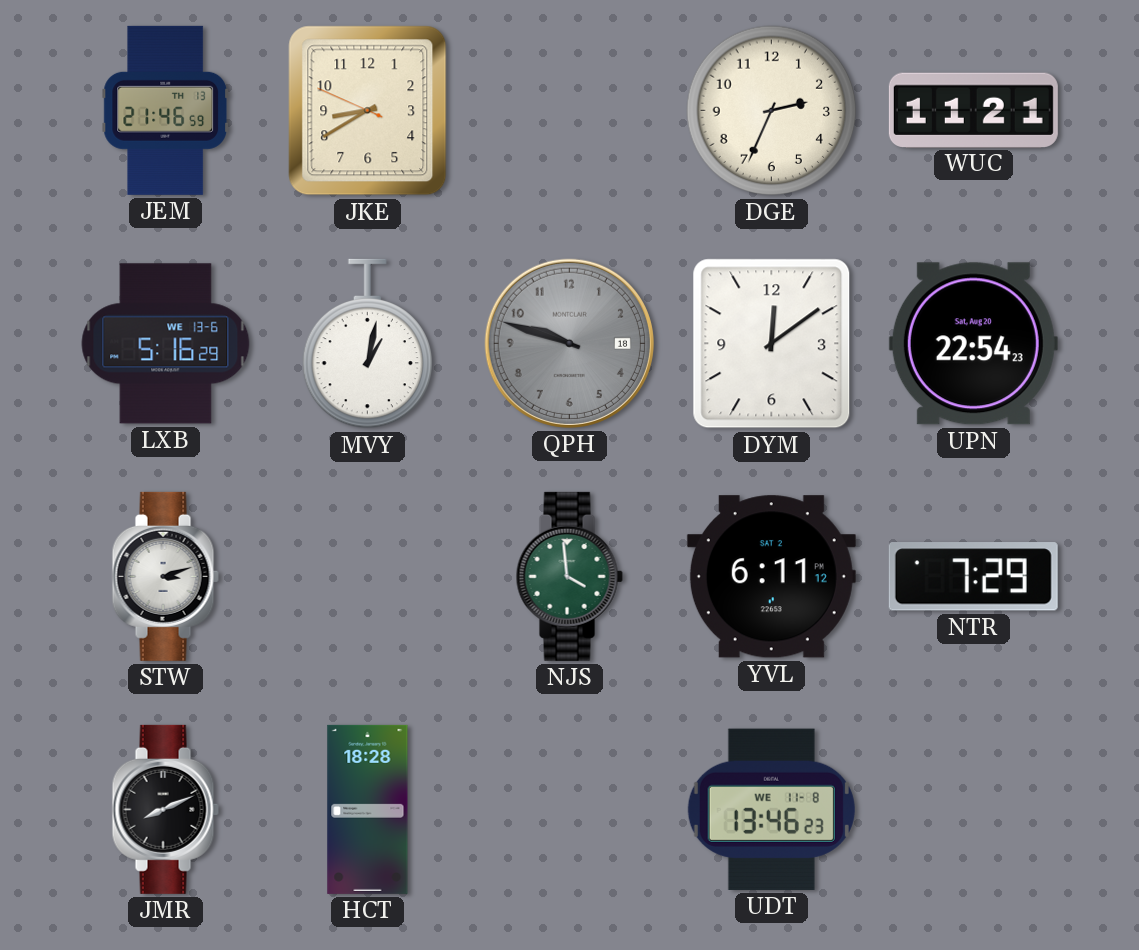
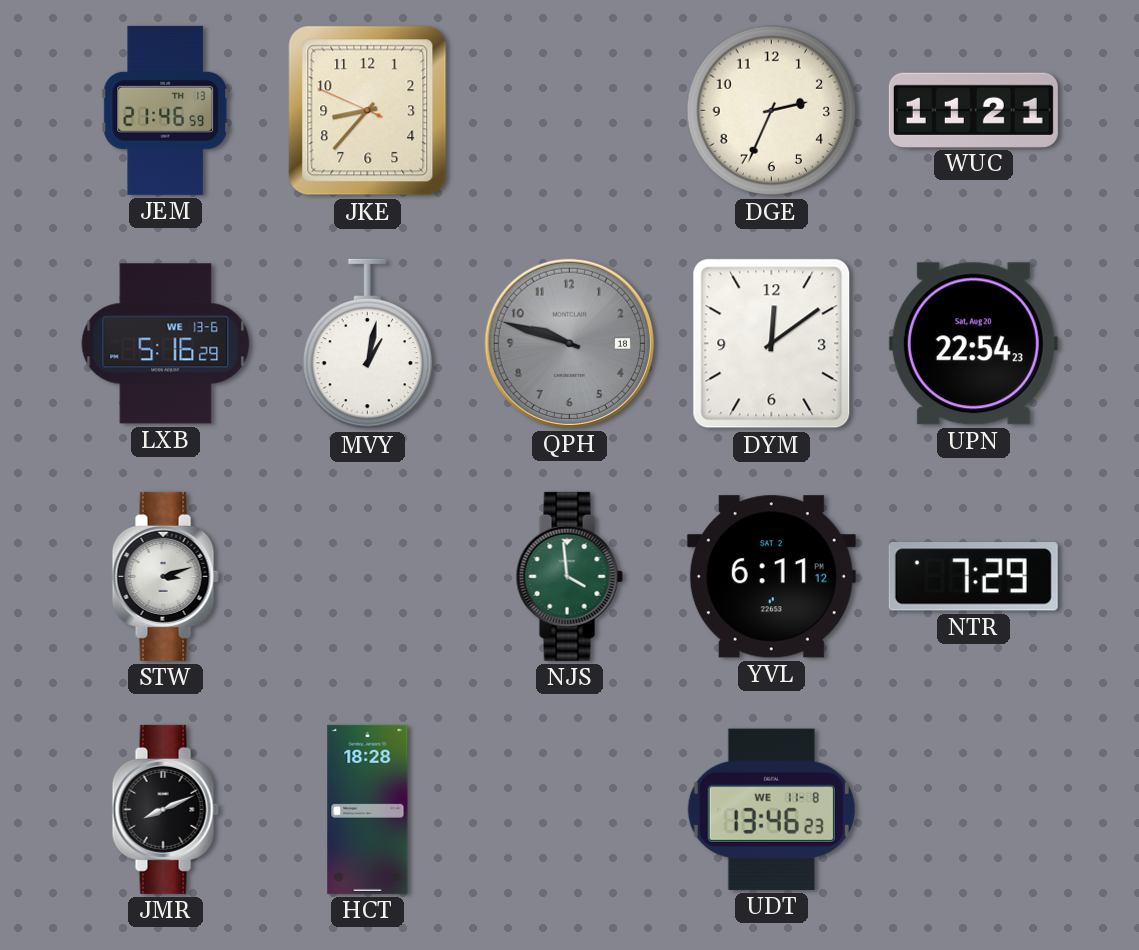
JKE: 8:39 -> 8:36 (368, 111)
